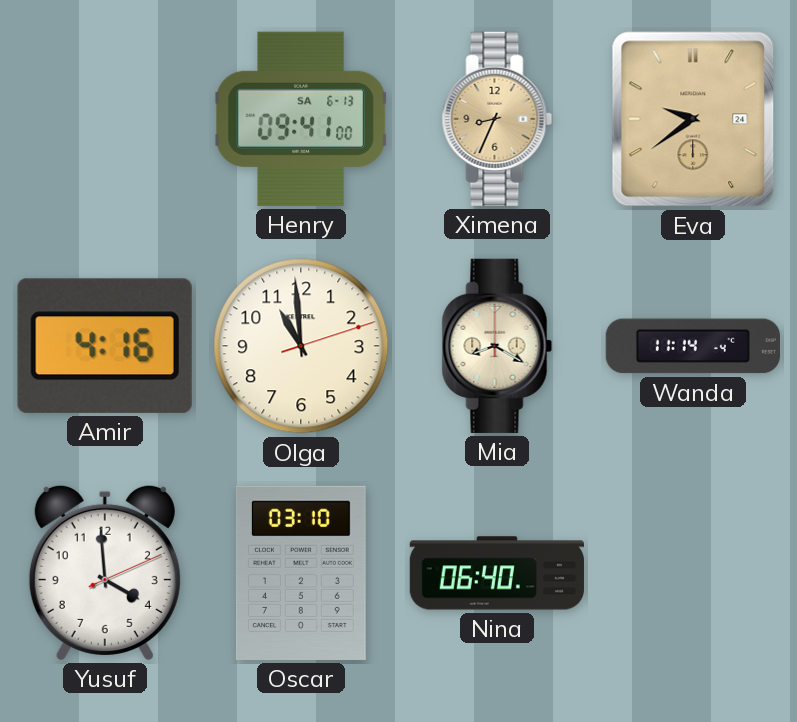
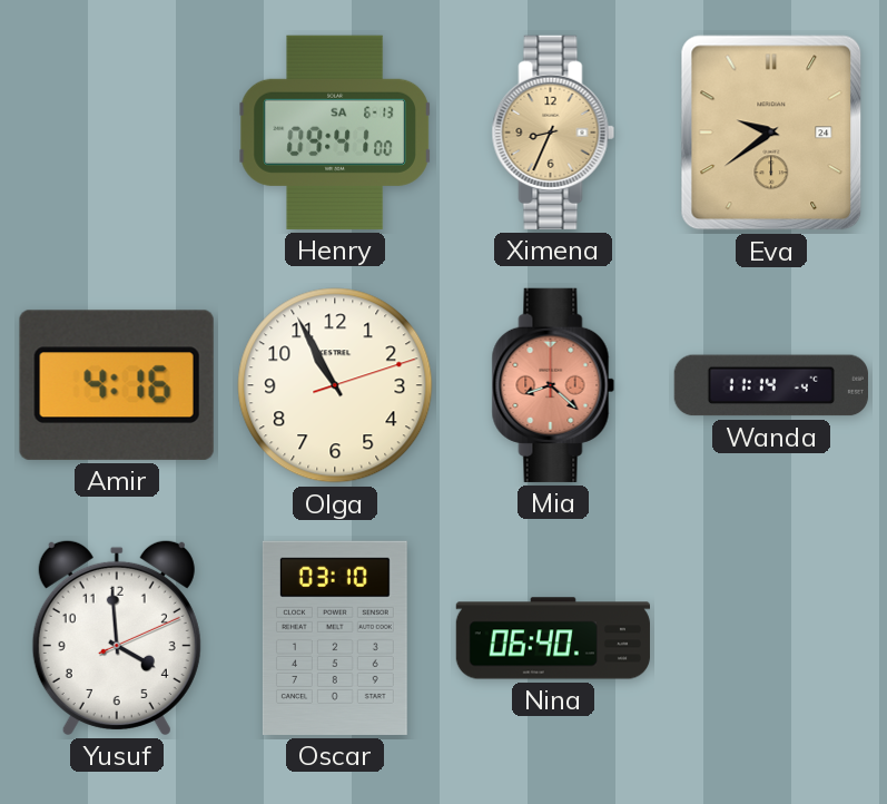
Olga: 10:59 -> 10:55 (335, 385)
Mia: 8:20 -> 8:22 (553, 385)
Mia dial: cream -> salmon (553, 385)
